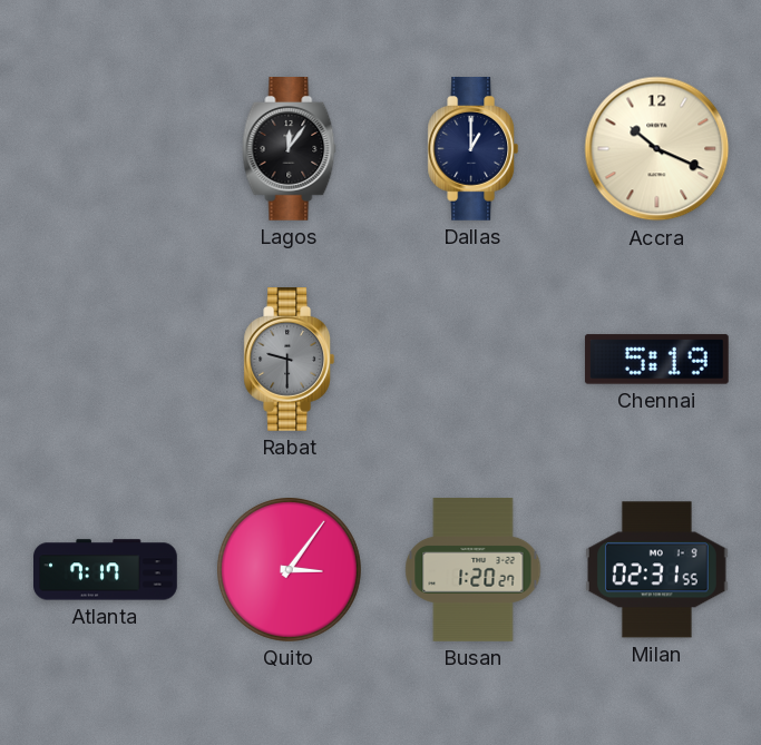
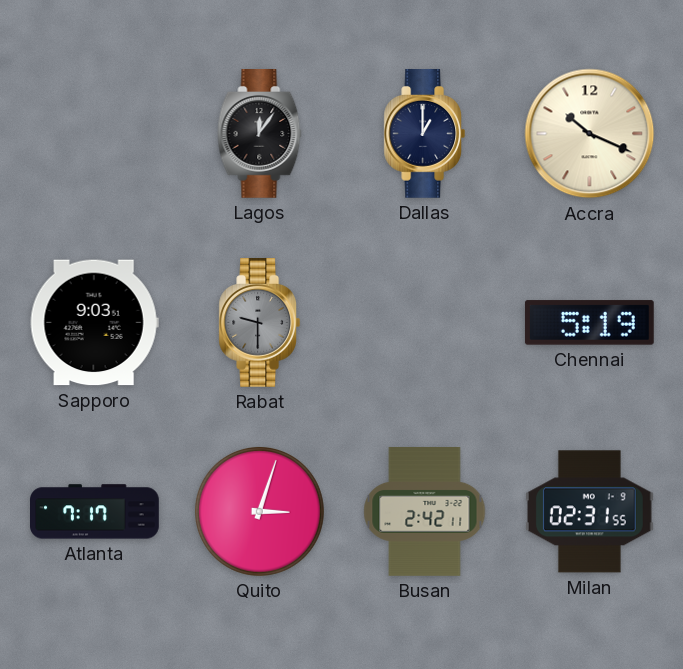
Sapporo: none -> 9:03 (94, 323)
Quito: 3:06 -> 3:03 (259, 511)
Busan: 1:20 -> 2:42 (425, 512)
